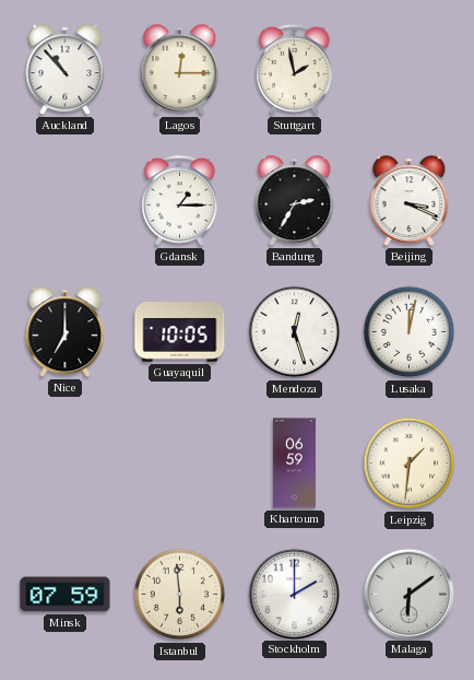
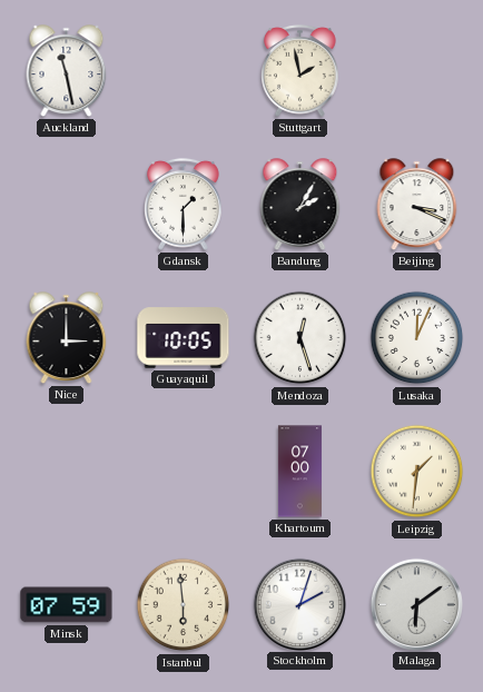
Auckland: 10:53 -> 11:28 (67, 71)
Lagos: 12:15 -> none (180, 70)
Gdansk: 1:15 -> 1:30 (184, 204)
Bandung: 2:35 -> 2:05 (300, 205)
Nice: 7:00 -> 3:00 (67, 338)
Lusaka: 12:02 -> 12:04 (417, 338)
Khartoum: 06:59 -> 07:00 (299, 472)
Stockholm: 2:00 -> 2:03 (299, 604)
